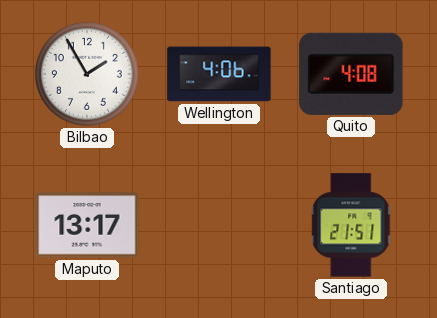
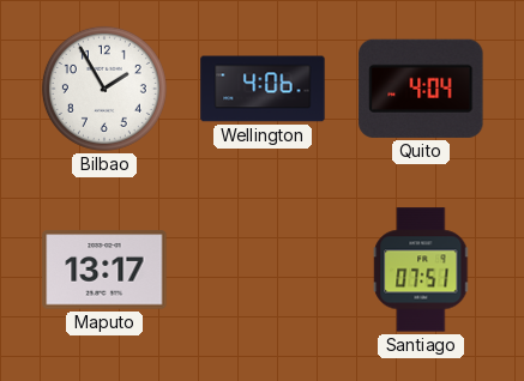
Quito: 4:08 -> 4:04 (421, 89)
Santiago: 21:51 -> 07:51 (422, 270)
